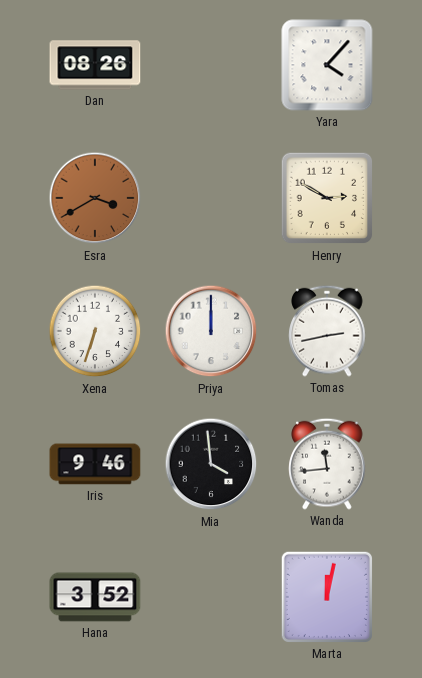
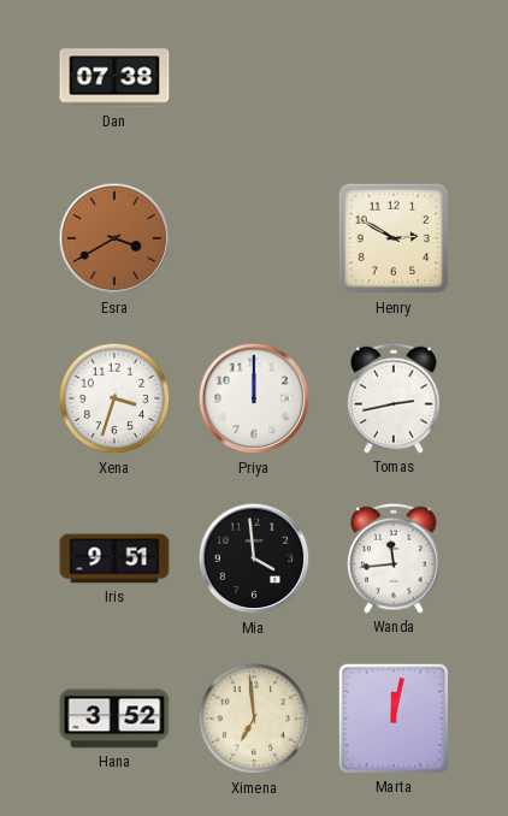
Dan: 08:26 -> 07:38 (114, 78)
Yara: 4:07 -> none (327, 65)
Xena: 6:33 -> 3:33 (114, 398)
Iris: 9:46 -> 9:51 (114, 558)
Ximena: none -> 6:59 (254, 719)
